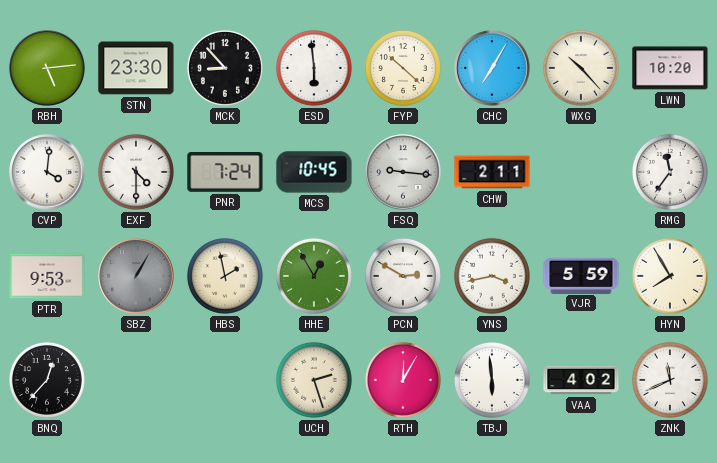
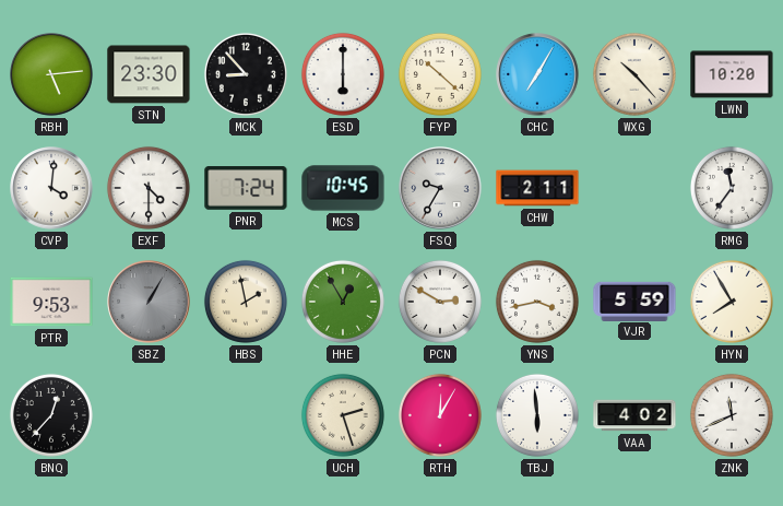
ESD: 5:59 -> 6:00 (343, 74)
FSQ: 9:16 -> 9:35 (440, 188)
